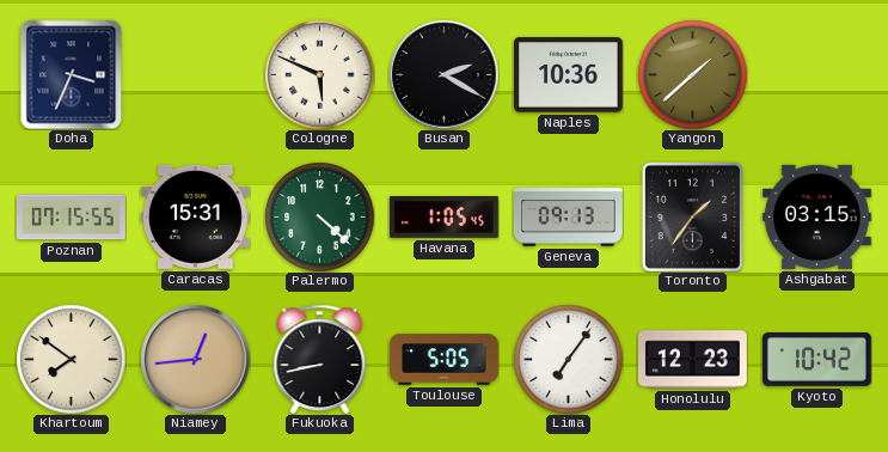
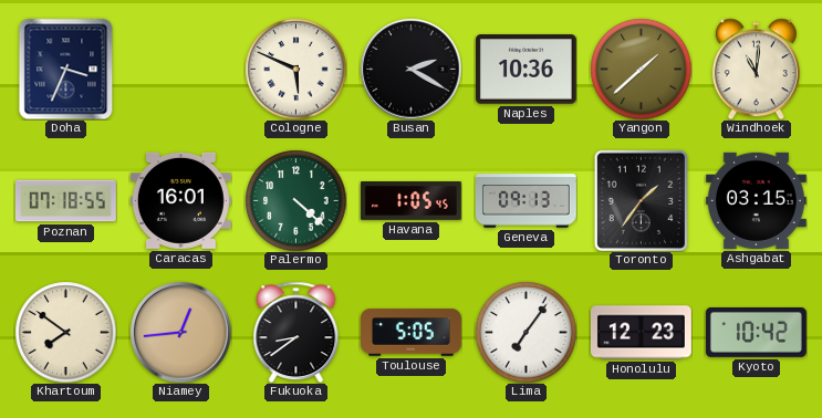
Windhoek: none -> 11:01 (756, 69)
Poznan: 07:15 -> 07:18 (65, 201)
Caracas: 15:31 -> 16:01 (180, 200)
Fukuoka: 8:43 -> 8:39 (296, 332)
